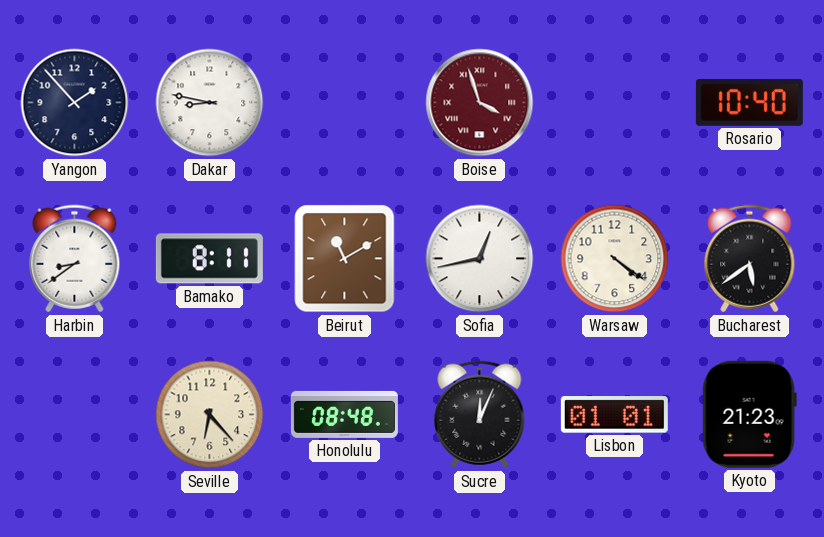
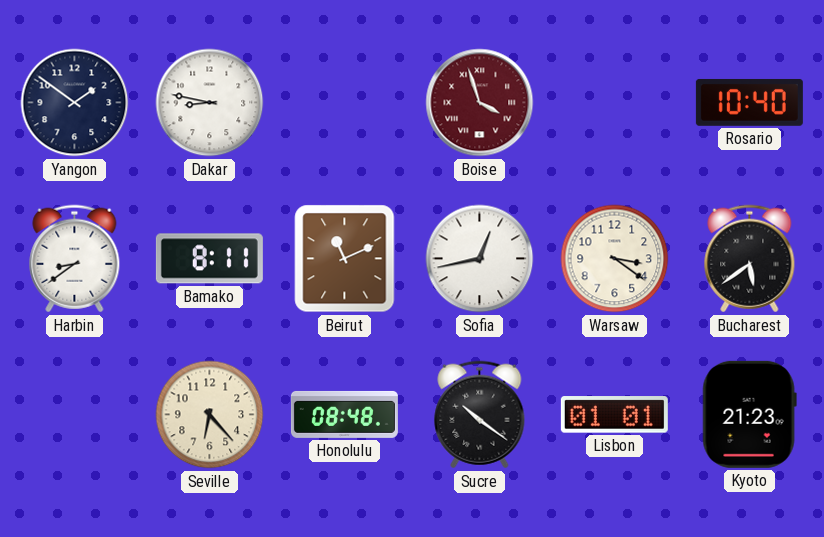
Yangon: 1:53 -> 1:51 (75, 103)
Beirut: 11:10 -> 11:11 (345, 259)
Warsaw: 4:21 -> 3:21 (615, 259)
Sucre: 12:04 -> 10:21 (480, 415)
